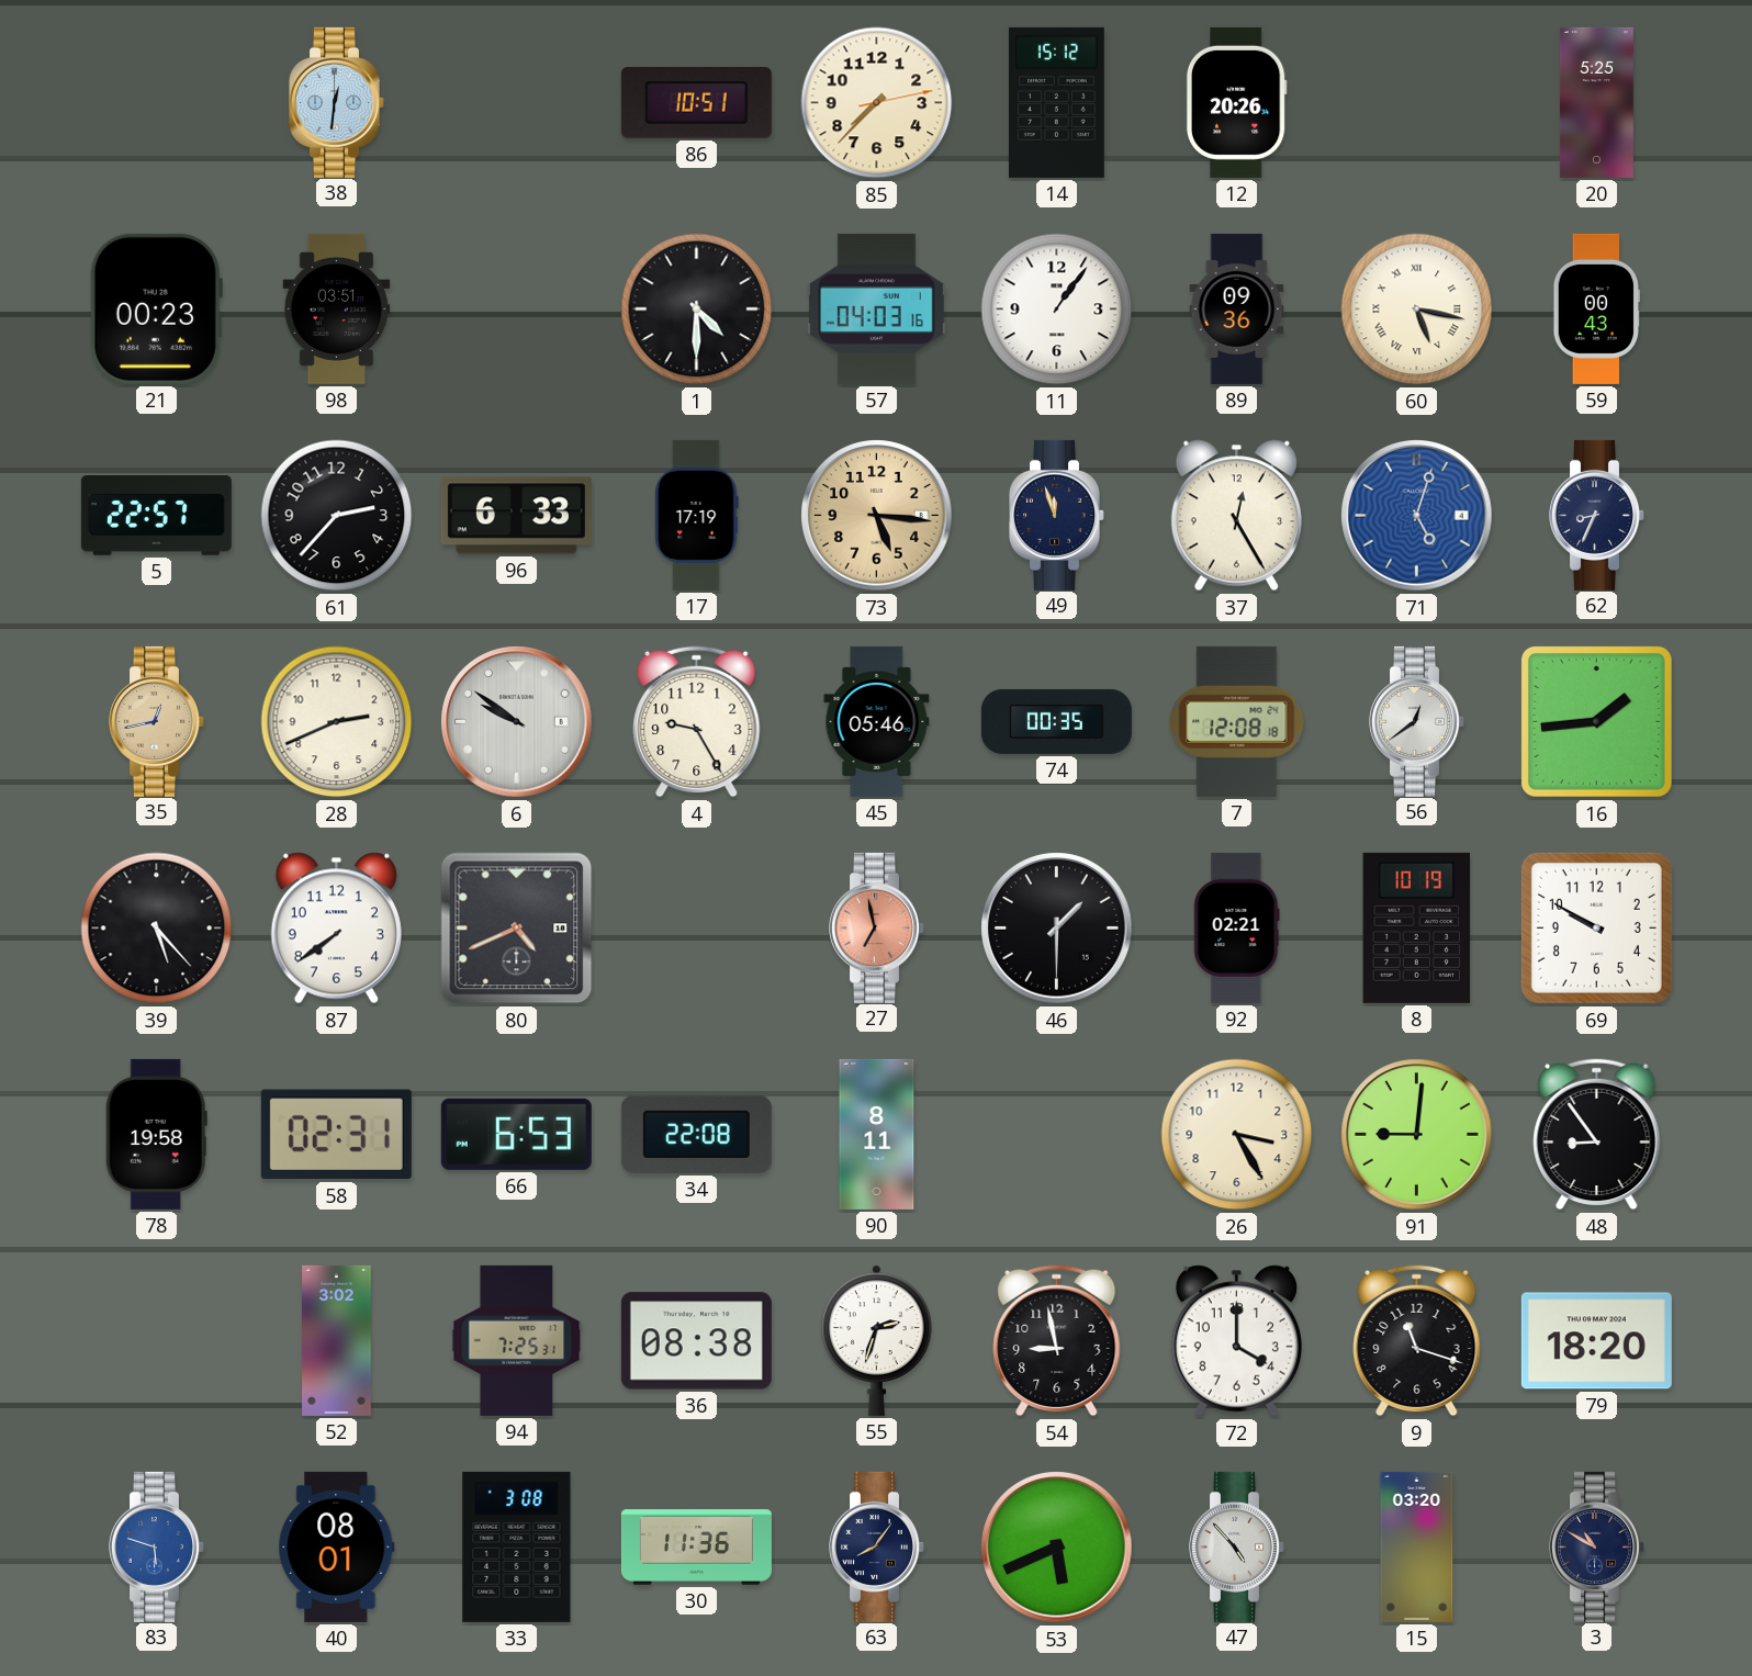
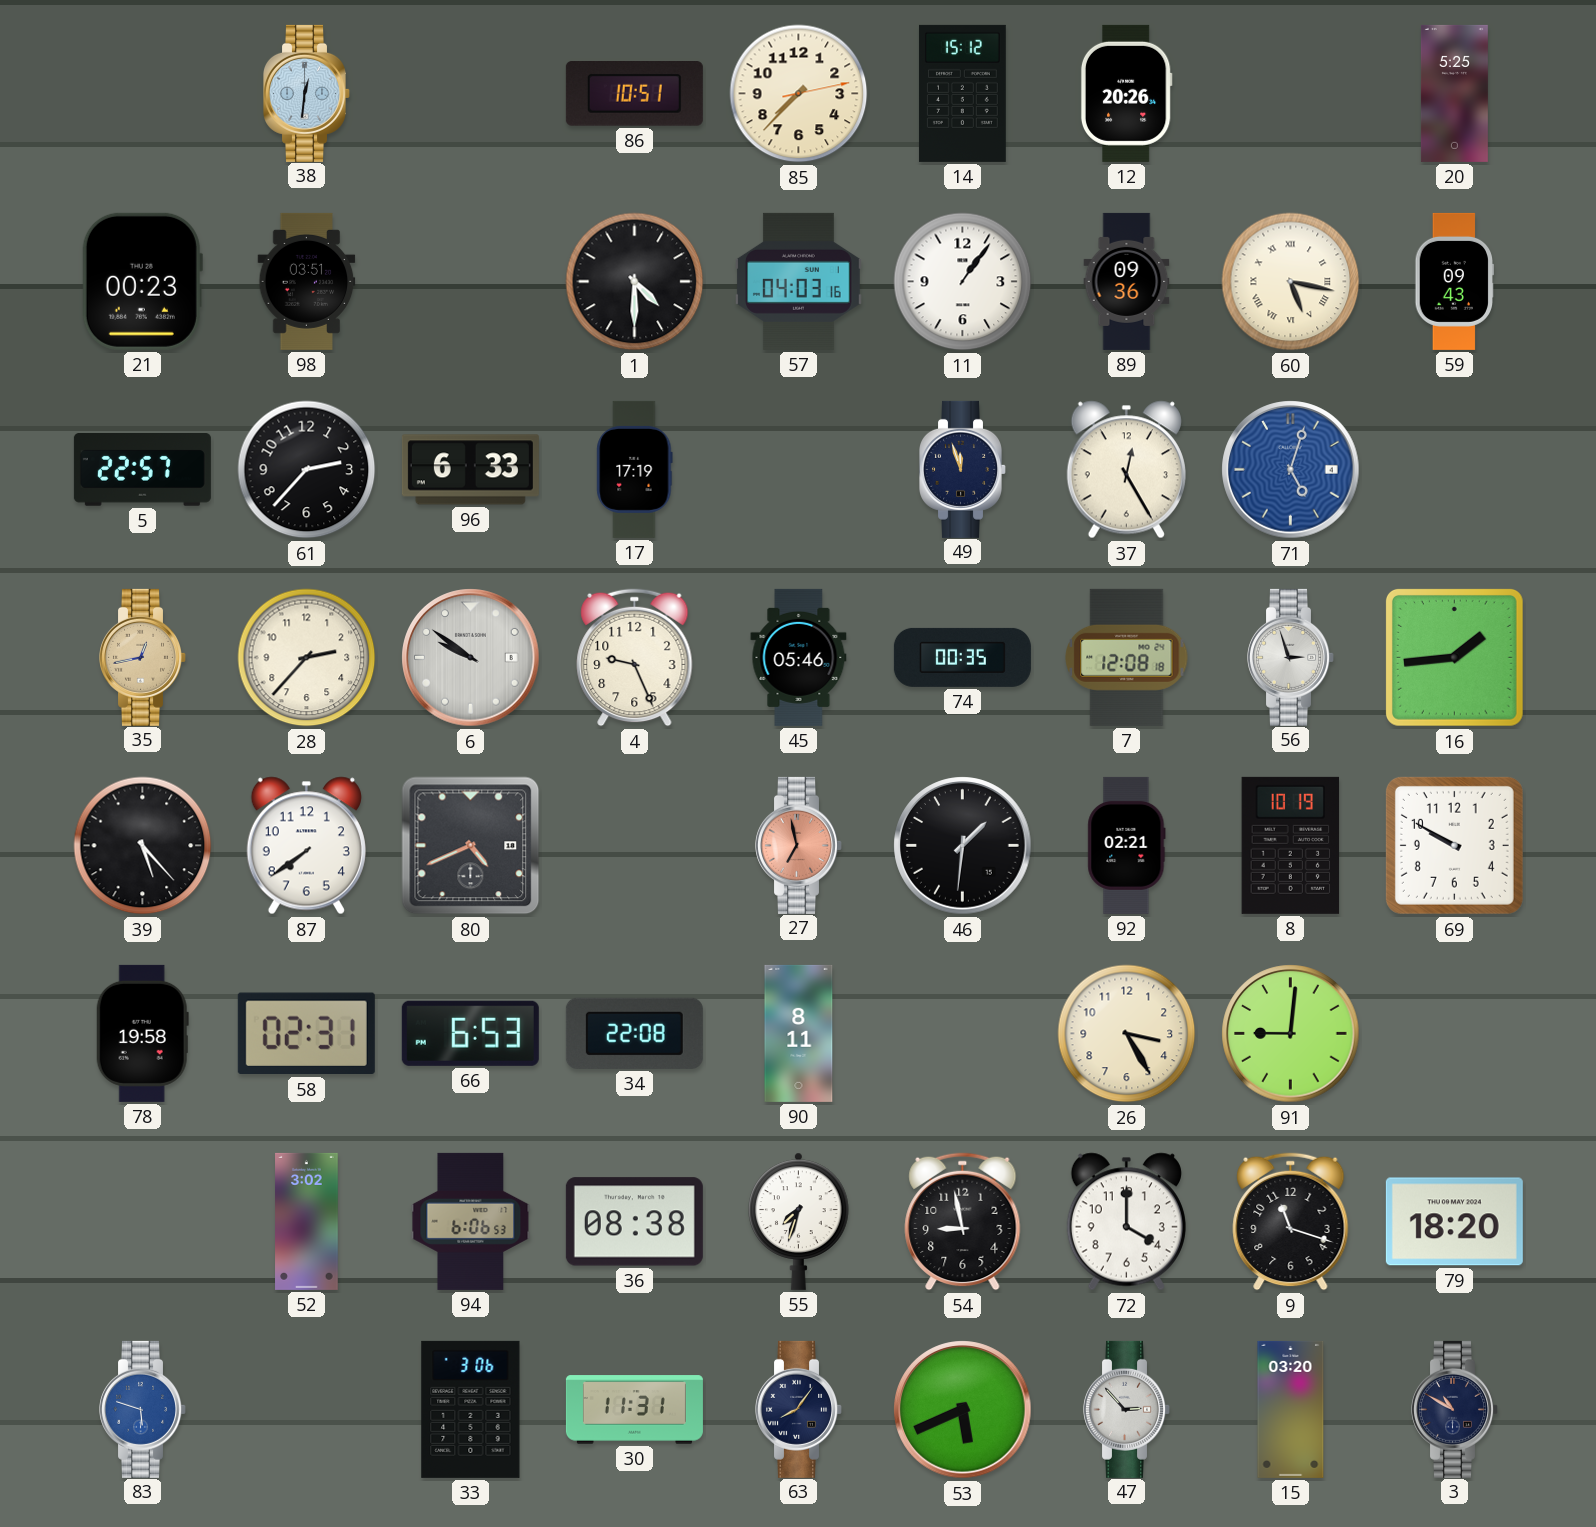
59: 00:43 -> 09:43 (1454, 281)
73: 5:16 -> none (877, 516)
62: 8:34 -> none (1597, 515)
28: 2:41 -> 2:37 (307, 658)
4: 9:25 -> 9:26 (635, 658)
56: 12:39 -> 2:57 (1291, 657)
46: 1:30 -> 1:31 (963, 846)
48: 8:54 -> none (1597, 1135)
94: 7:25 -> 6:06 (471, 1221)
55: 2:33 -> 7:33 (799, 1221)
40: 08:01 -> none (337, 1546)
33: 3:08 -> 3:06 (471, 1409)
30: 11:36 -> 11:31 (634, 1410)
47: 4:53 -> 2:53 (1127, 1409)
